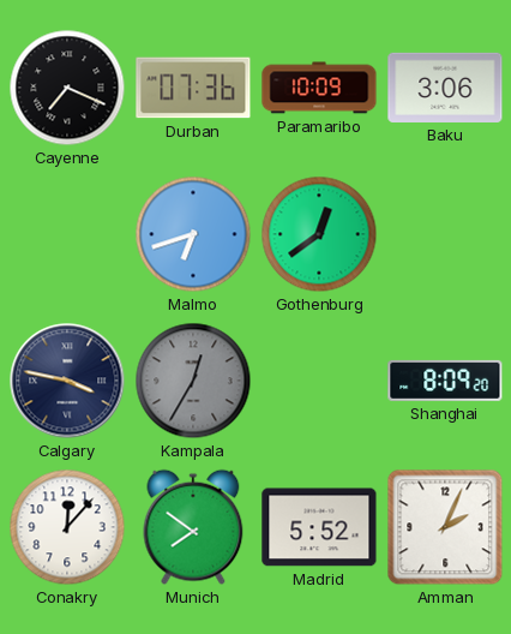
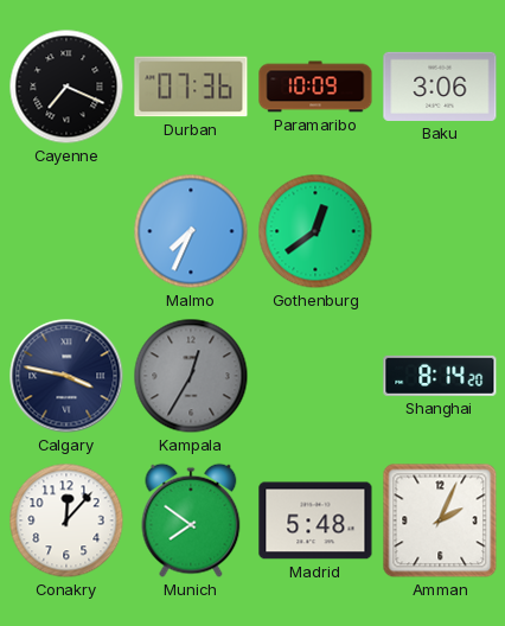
Malmo: 6:42 -> 7:34 (191, 231)
Shanghai: 8:09 -> 8:14 (440, 376)
Madrid: 5:52 -> 5:48 (315, 520)
